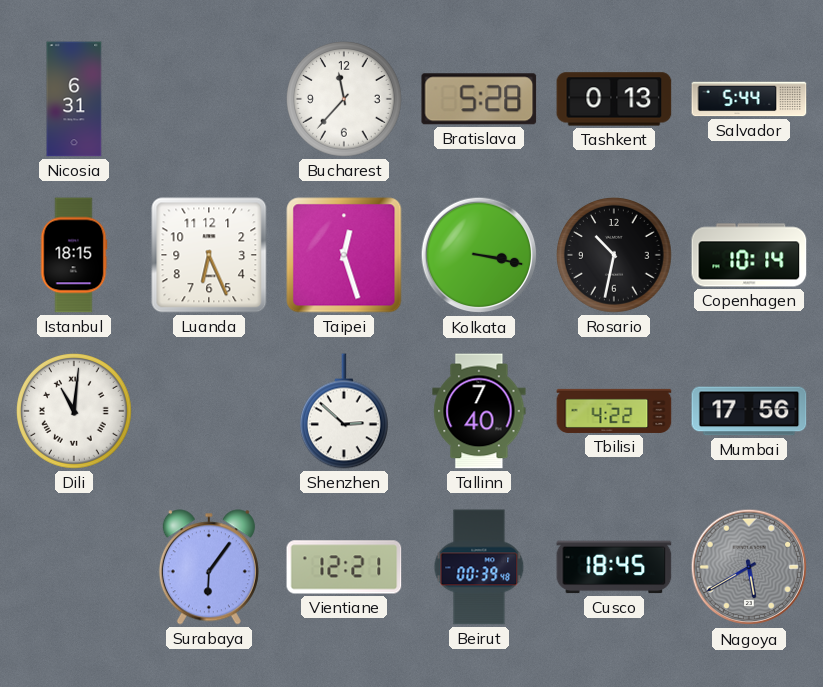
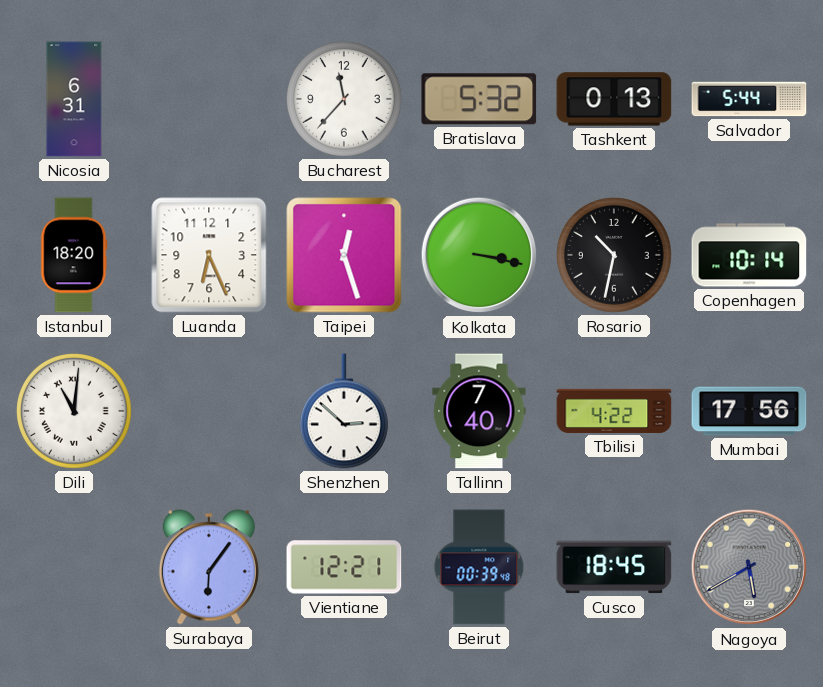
Bratislava: 5:28 -> 5:32 (479, 99)
Istanbul: 18:15 -> 18:20 (74, 255)
